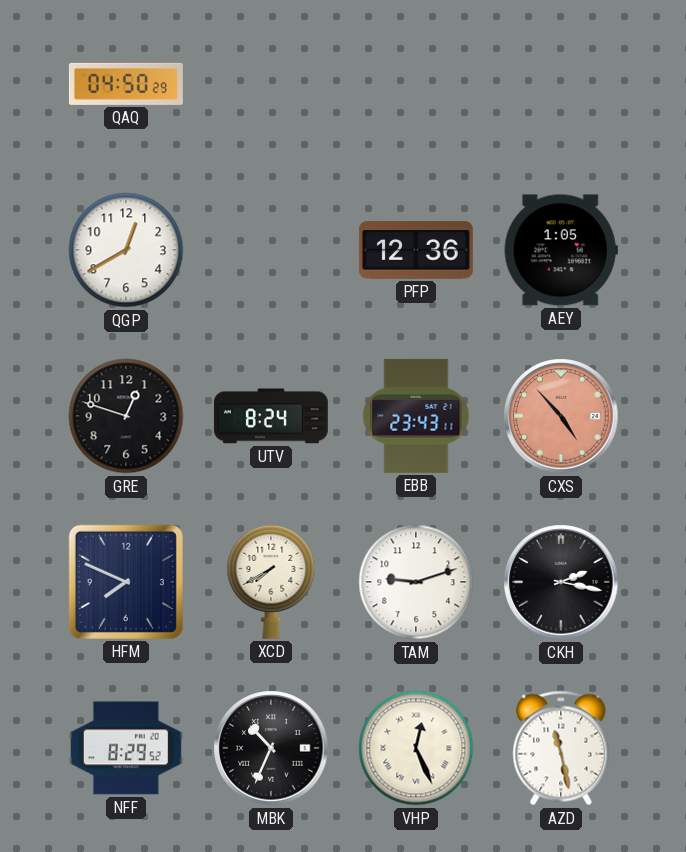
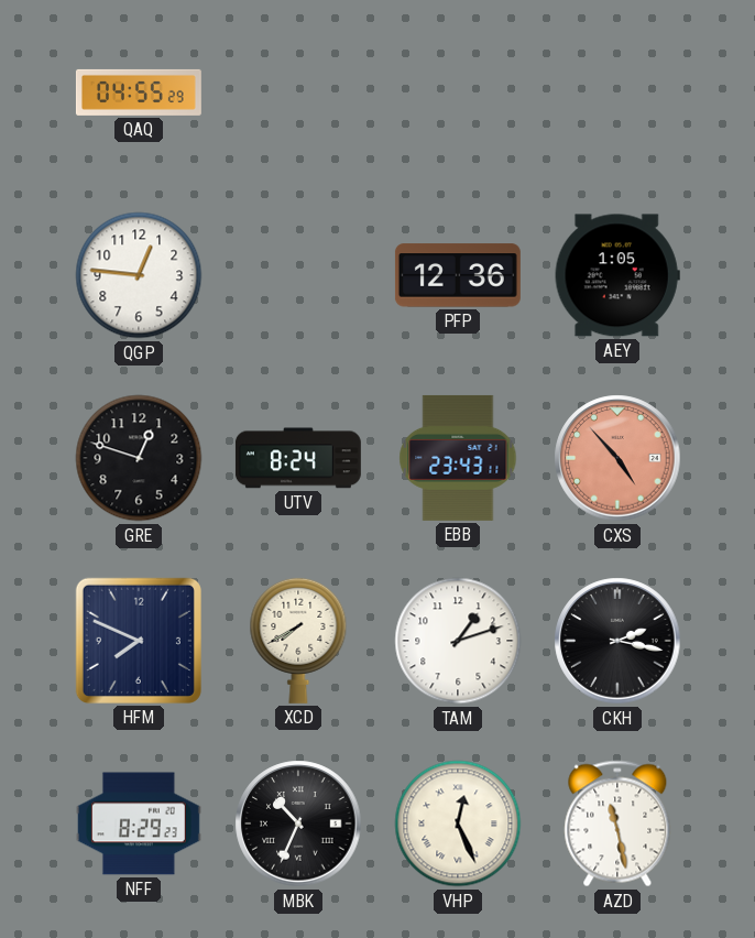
QAQ: 04:50 -> 04:55 (139, 92)
QGP: 12:40 -> 12:46 (139, 275)
TAM: 9:12 -> 1:12 (458, 641)
NFF: 8:29:52 -> 8:29:23 (139, 824)
